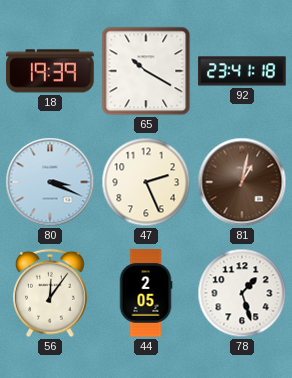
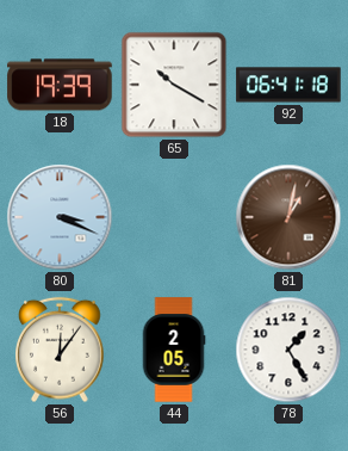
92: 23:41 -> 06:41 (288, 85)
47: 2:26 -> none (146, 182)
78: 1:27 -> 1:25 (288, 350)
